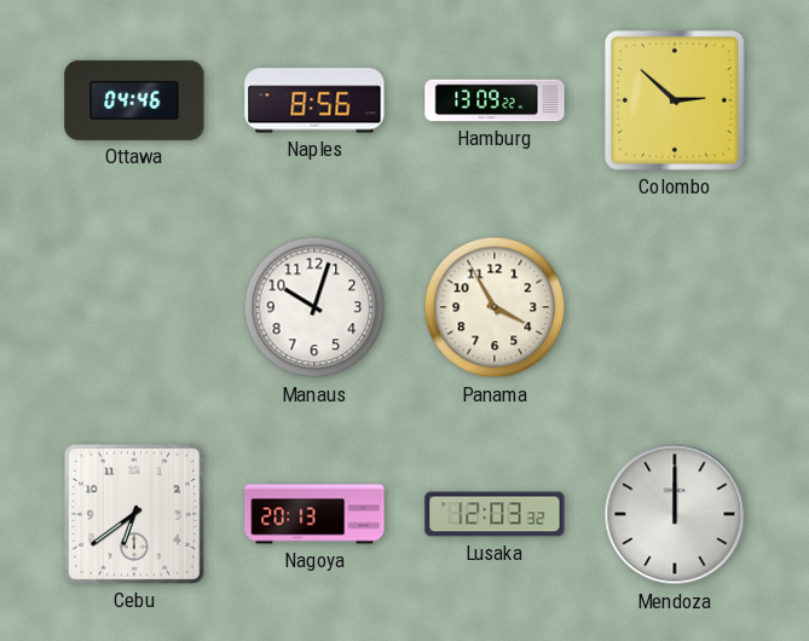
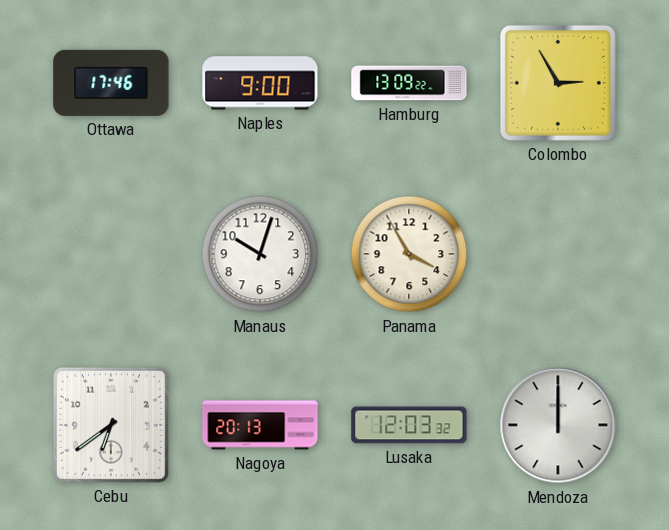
Ottawa: 04:46 -> 17:46 (111, 83)
Naples: 8:56 -> 9:00 (260, 83)
Colombo: 2:52 -> 2:55 (558, 83)
